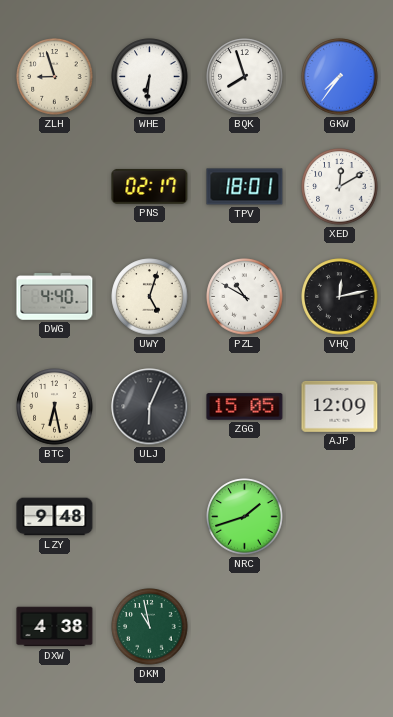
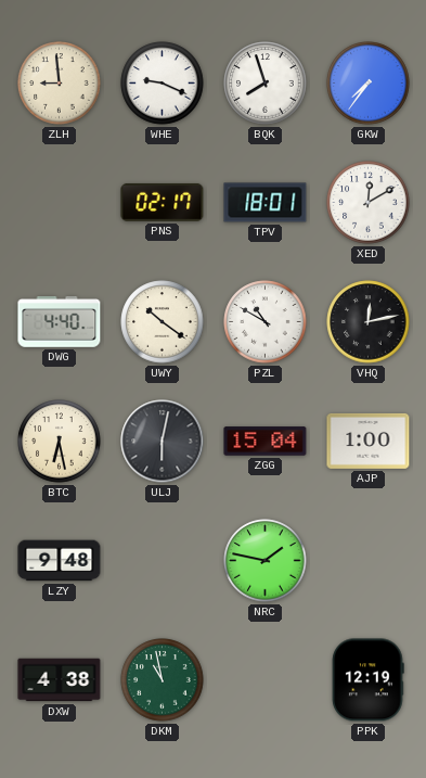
ZLH: 8:57 -> 8:59 (60, 84)
WHE: 6:31 -> 9:19 (163, 84)
UWY: 5:03 -> 10:21 (163, 322)
ULJ: 6:04 -> 6:02 (163, 442)
ZGG: 15:05 -> 15:04 (266, 442)
AJP: 12:09 -> 1:00 (369, 441)
NRC: 1:42 -> 1:47 (266, 561)
PPK: none -> 12:19 (367, 680)
